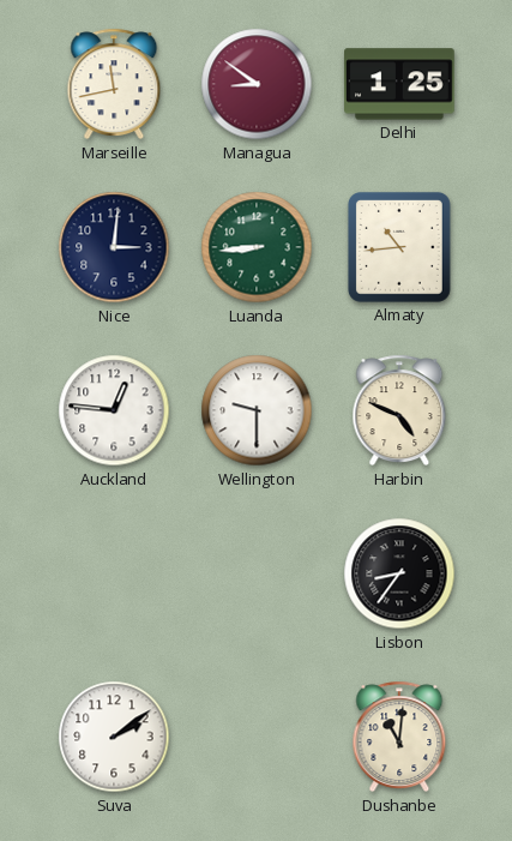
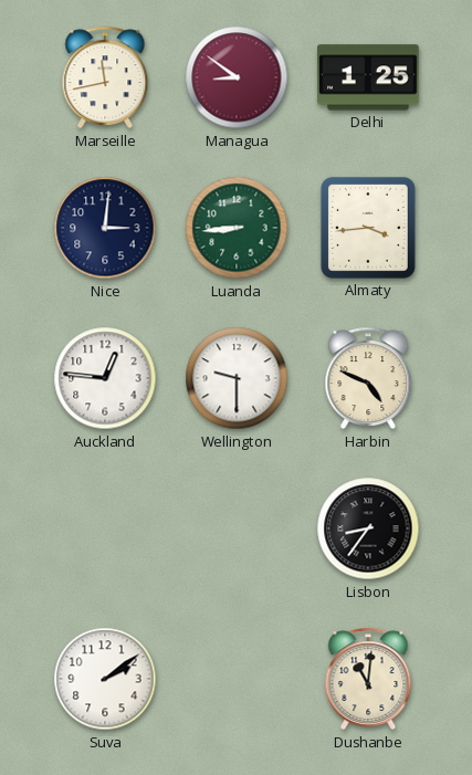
Almaty: 10:44 -> 3:44 (368, 228)
